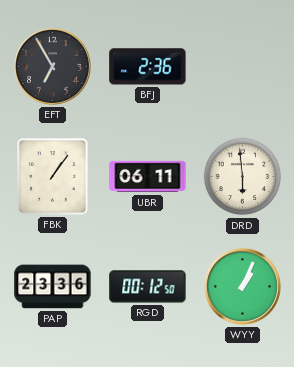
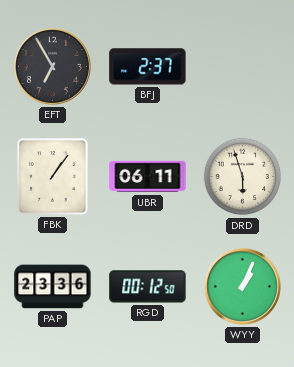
BFJ: 2:36 -> 2:37 (148, 67)
DRD: 5:59 -> 5:57 (243, 177)
